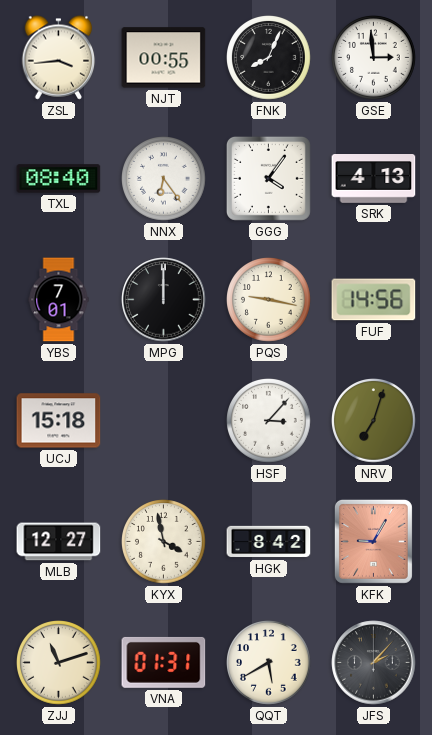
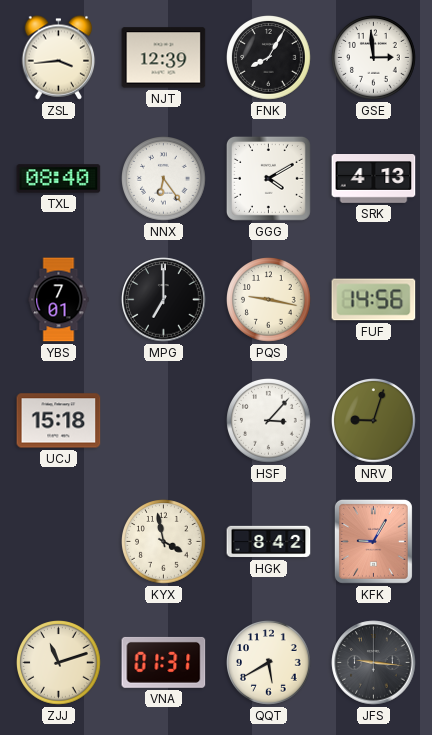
NJT: 00:55 -> 12:39 (164, 58)
FNK: 8:04 -> 8:05 (269, 58)
GGG: 4:06 -> 4:10 (268, 178)
MPG: 12:00 -> 7:00 (164, 300)
NRV: 7:03 -> 9:03 (374, 421)
MLB: 12:27 -> none (59, 542)
JFS: 2:07 -> 9:16 (374, 663)
